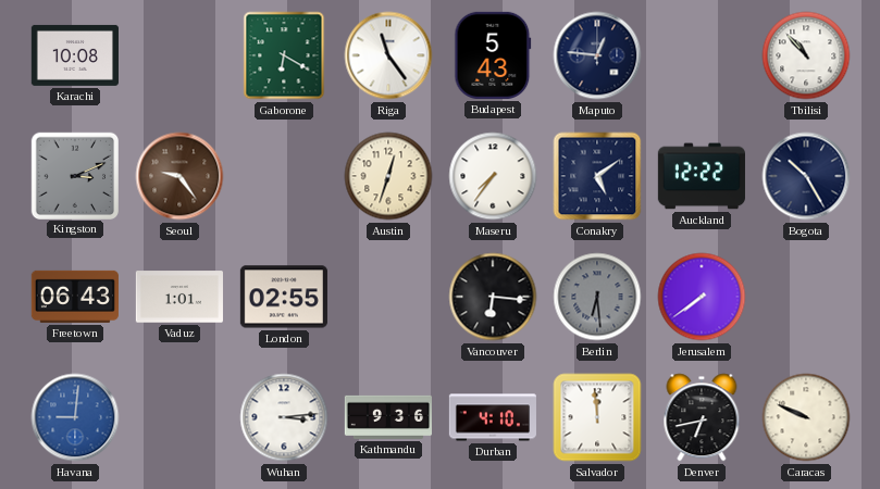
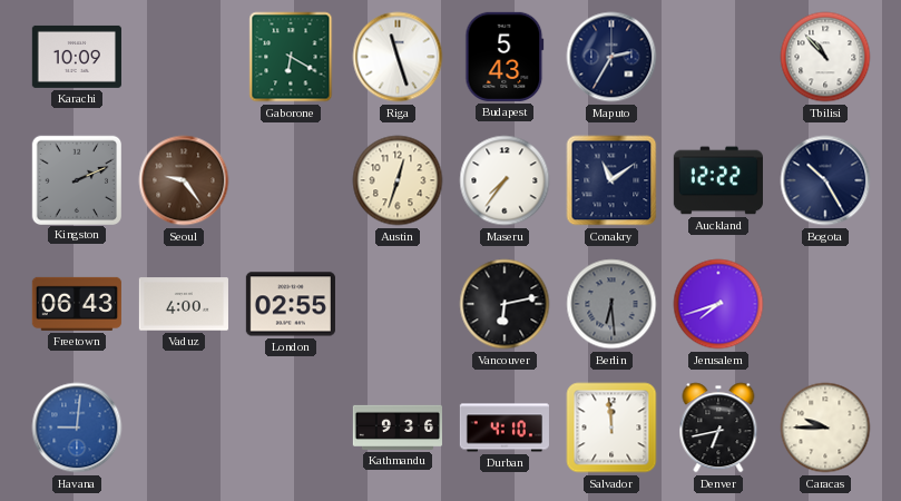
Karachi: 10:08 -> 10:09 (77, 57)
Riga: 11:24 -> 11:27 (398, 57)
Maputo: 12:46 -> 2:35 (611, 57)
Kingston: 3:11 -> 2:11 (76, 179)
Conakry: 5:09 -> 11:09 (611, 180)
Vaduz: 1:01 -> 4:00 (184, 304)
Vancouver: 6:16 -> 6:13 (505, 304)
Jerusalem: 7:39 -> 7:42 (718, 304)
Wuhan: 3:14 -> none (284, 417)
Caracas: 9:49 -> 9:45 (825, 428)
